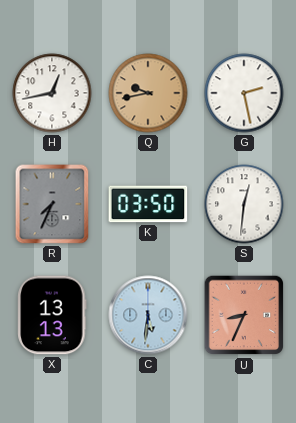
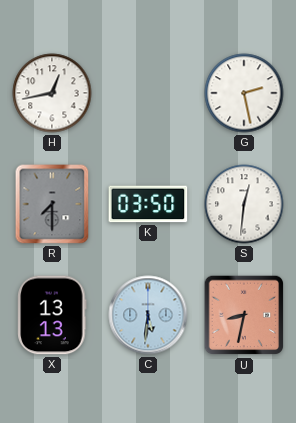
Q: 9:43 -> none (148, 93)
R: 7:34 -> 7:30 (52, 204)
U: 8:34 -> 8:32 (244, 315)
